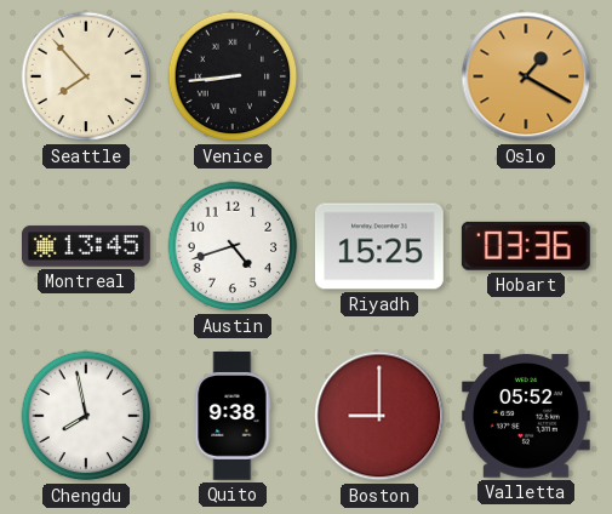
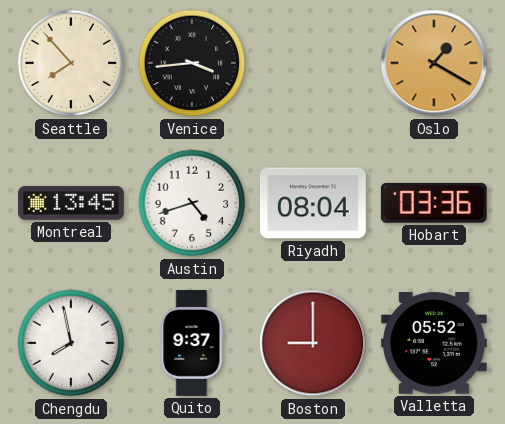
Venice: 8:44 -> 3:44 (192, 63)
Riyadh: 15:25 -> 08:04 (313, 203)
Quito: 9:38 -> 9:37 (192, 344)
